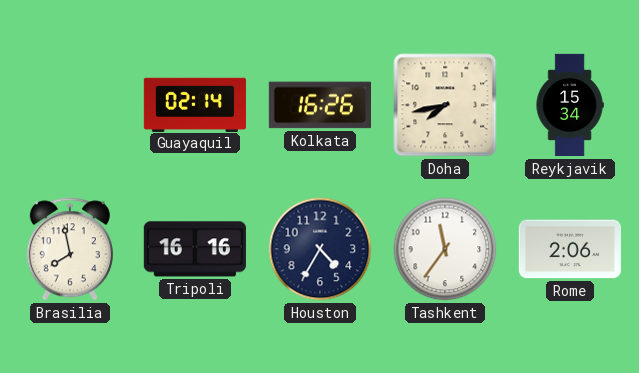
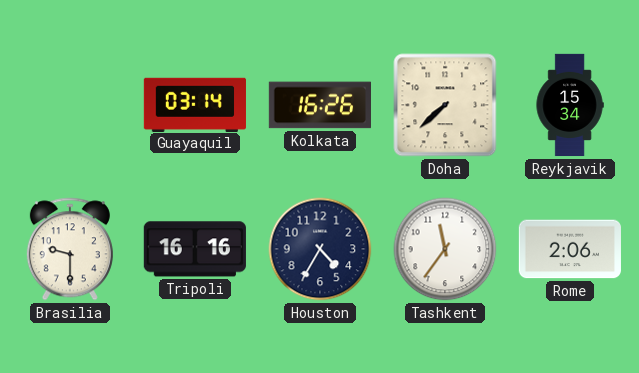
Guayaquil: 02:14 -> 03:14 (195, 104)
Doha: 7:43 -> 7:38 (445, 105)
Brasilia: 7:58 -> 9:30 (70, 249)
